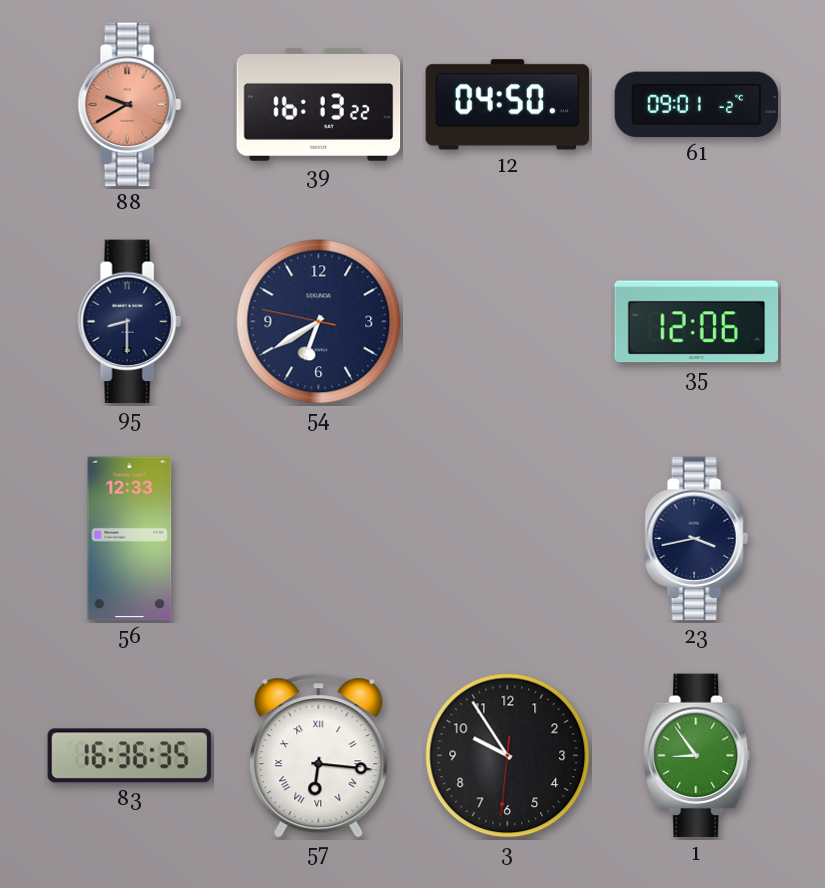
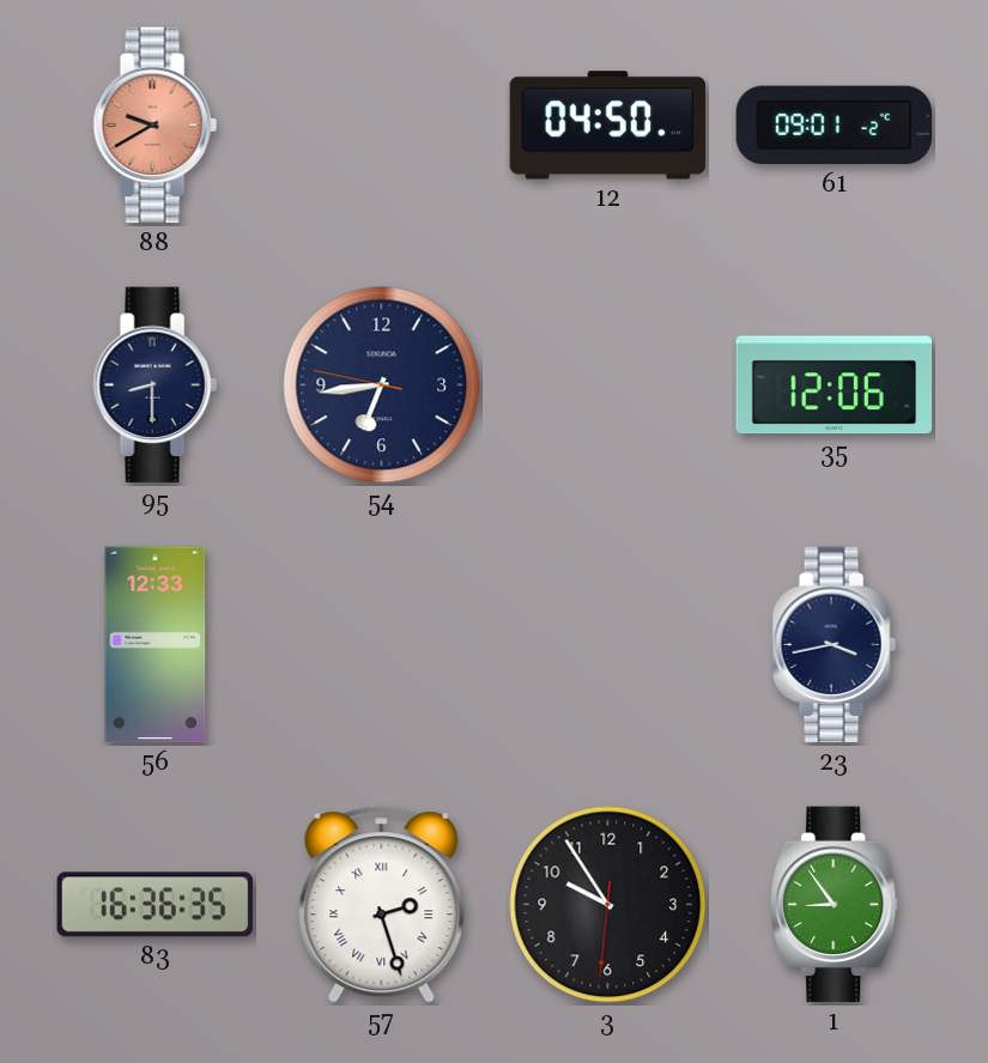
39: 16:13 -> none (319, 104)
54: 6:39 -> 6:43 (382, 385)
57: 6:16 -> 2:27 (382, 905)
